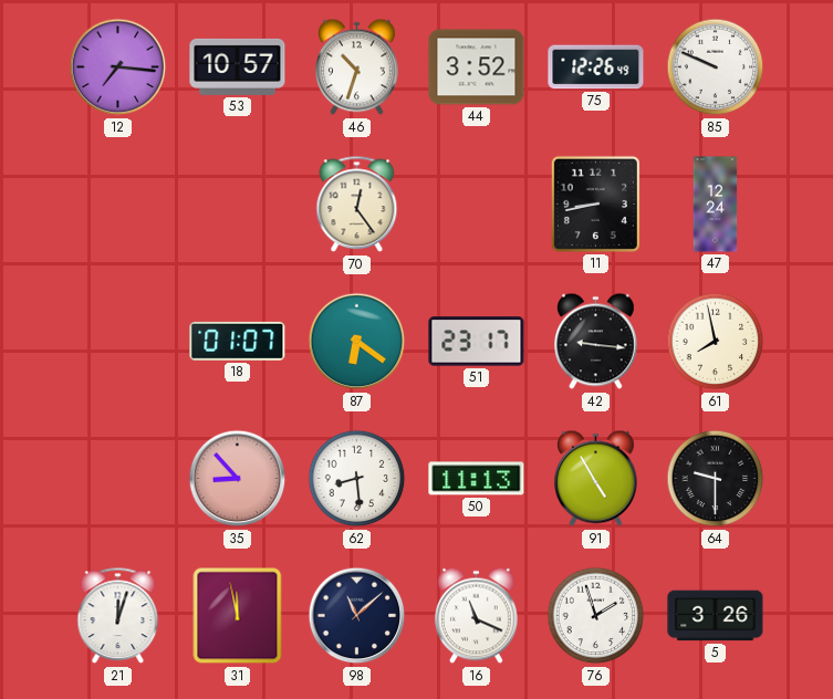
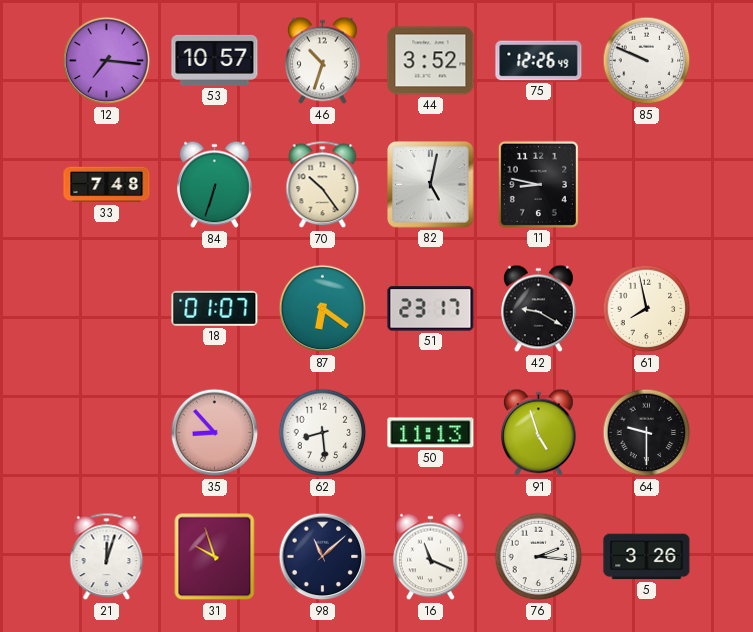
33: none -> 7:48 (107, 185)
84: none -> 6:33 (215, 185)
70: 12:24 -> 10:24 (323, 185)
82: none -> 5:02 (431, 185)
11: 8:43 -> 8:47 (538, 184)
47: 12:24 -> none (716, 205)
42: 9:16 -> 9:20 (539, 309)
91: 4:55 -> 4:57 (539, 433)
31: 11:58 -> 9:57 (215, 557)
76: 1:57 -> 2:16 (539, 557)
